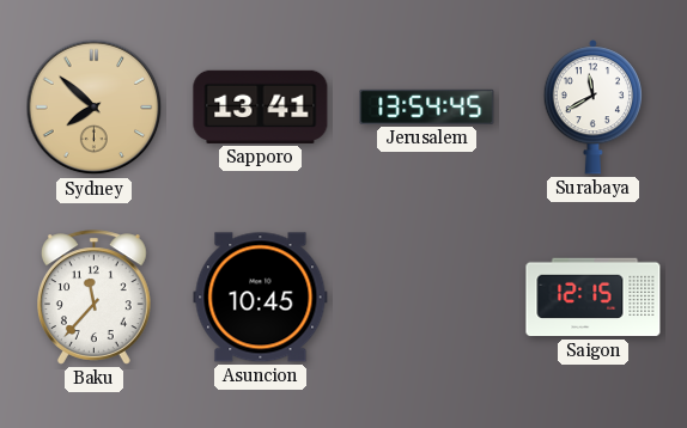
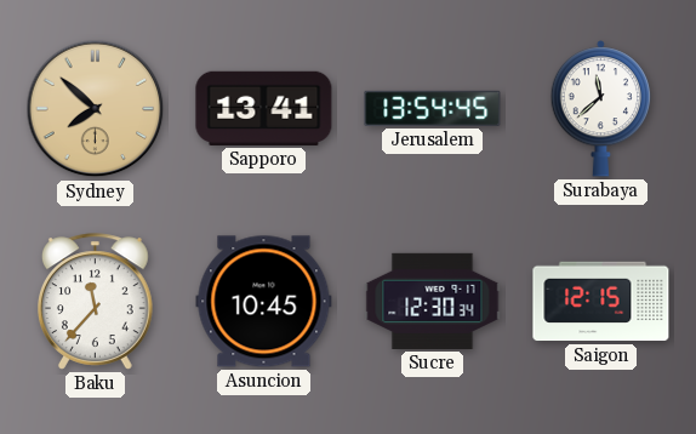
Surabaya: 11:40 -> 11:38 (601, 109)
Sucre: none -> 12:30 (433, 301)
